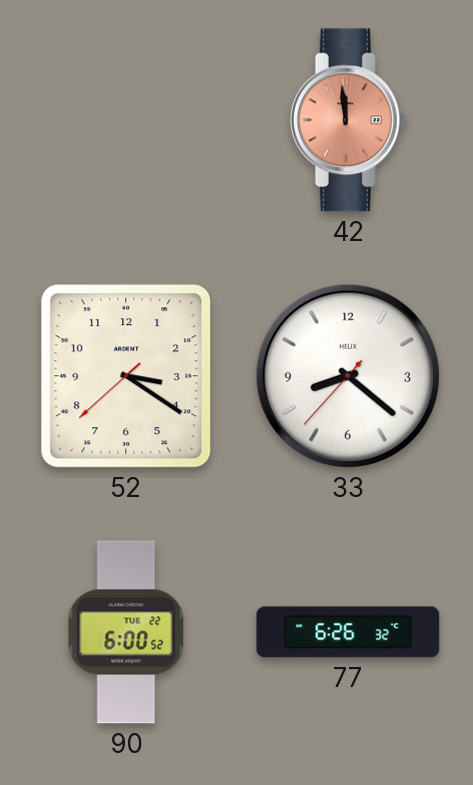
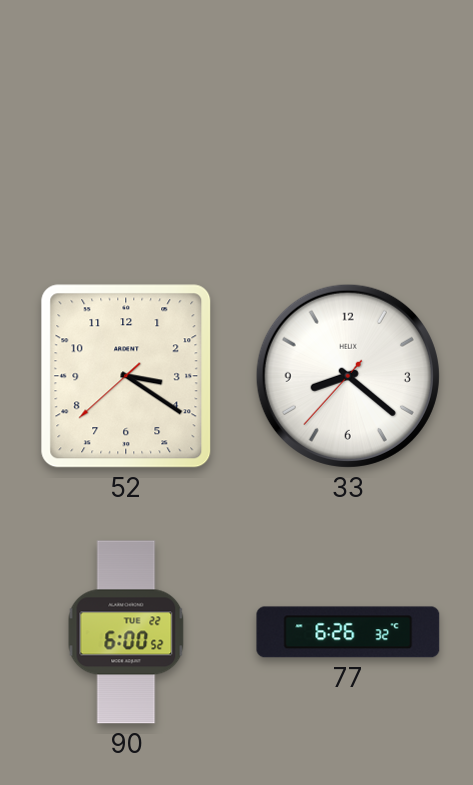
42: 11:59 -> none (348, 120)
